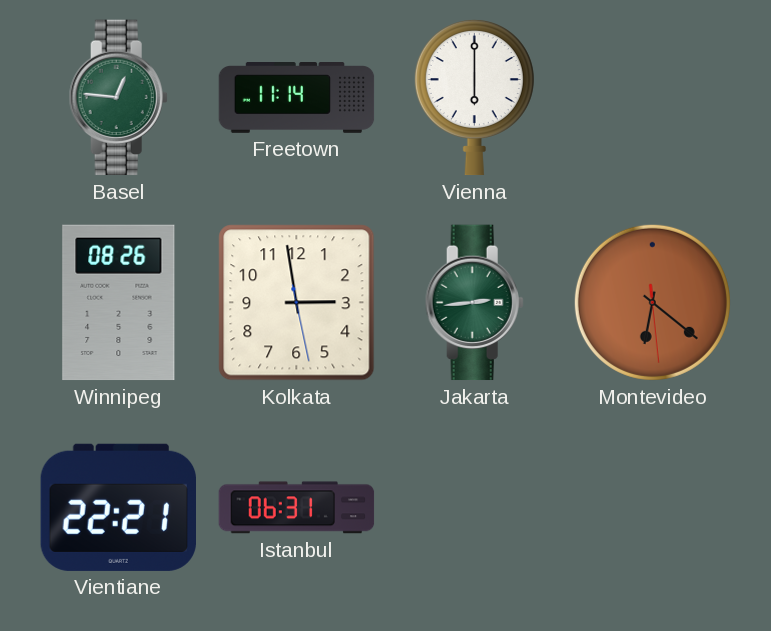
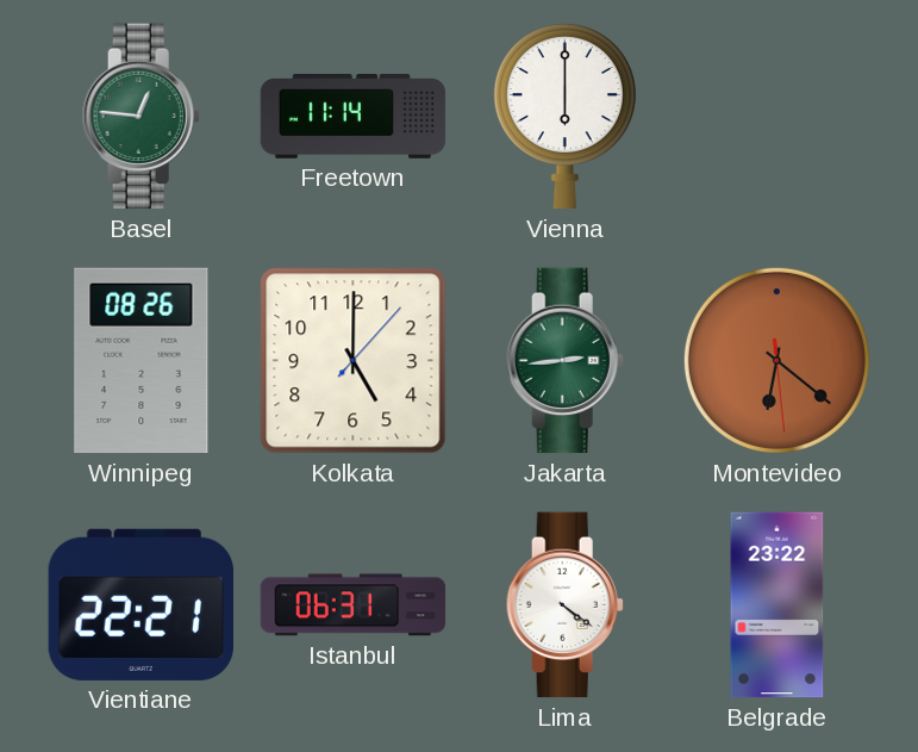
Kolkata: 2:58 -> 5:00 (354, 361)
Lima: none -> 4:21 (564, 605)
Belgrade: none -> 23:22 (778, 605)
